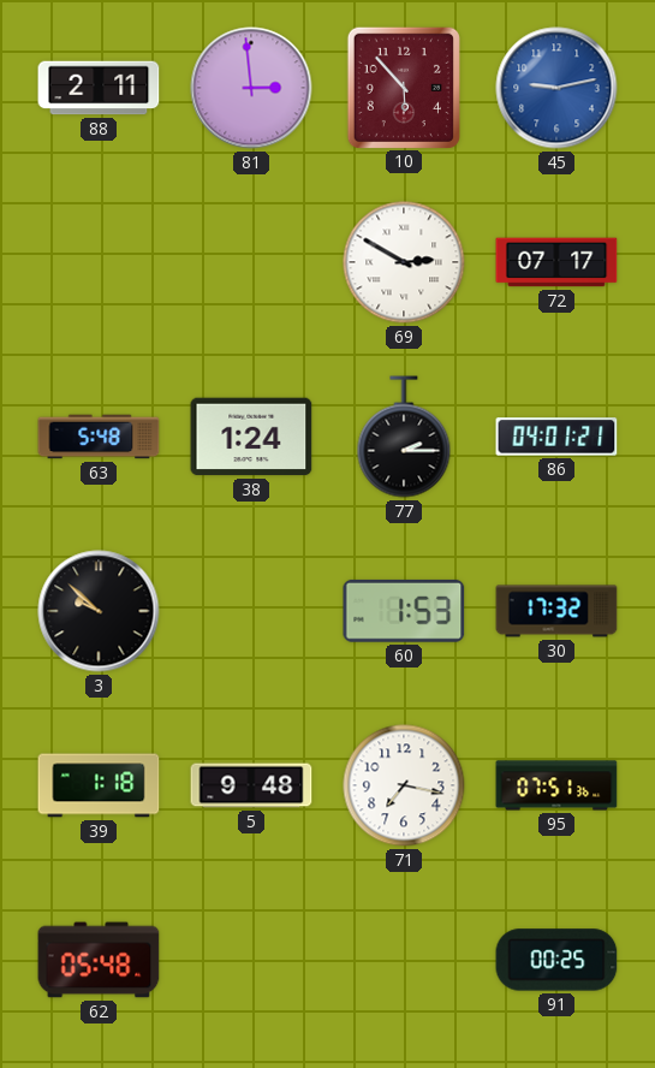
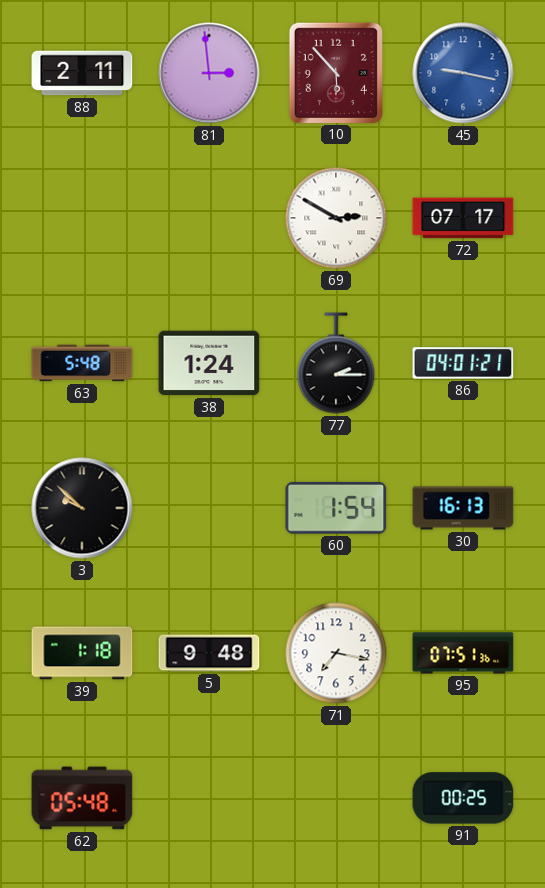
45: 9:13 -> 9:17 (463, 73)
60: 1:53 -> 1:54 (336, 508)
30: 17:32 -> 16:13 (463, 508)
